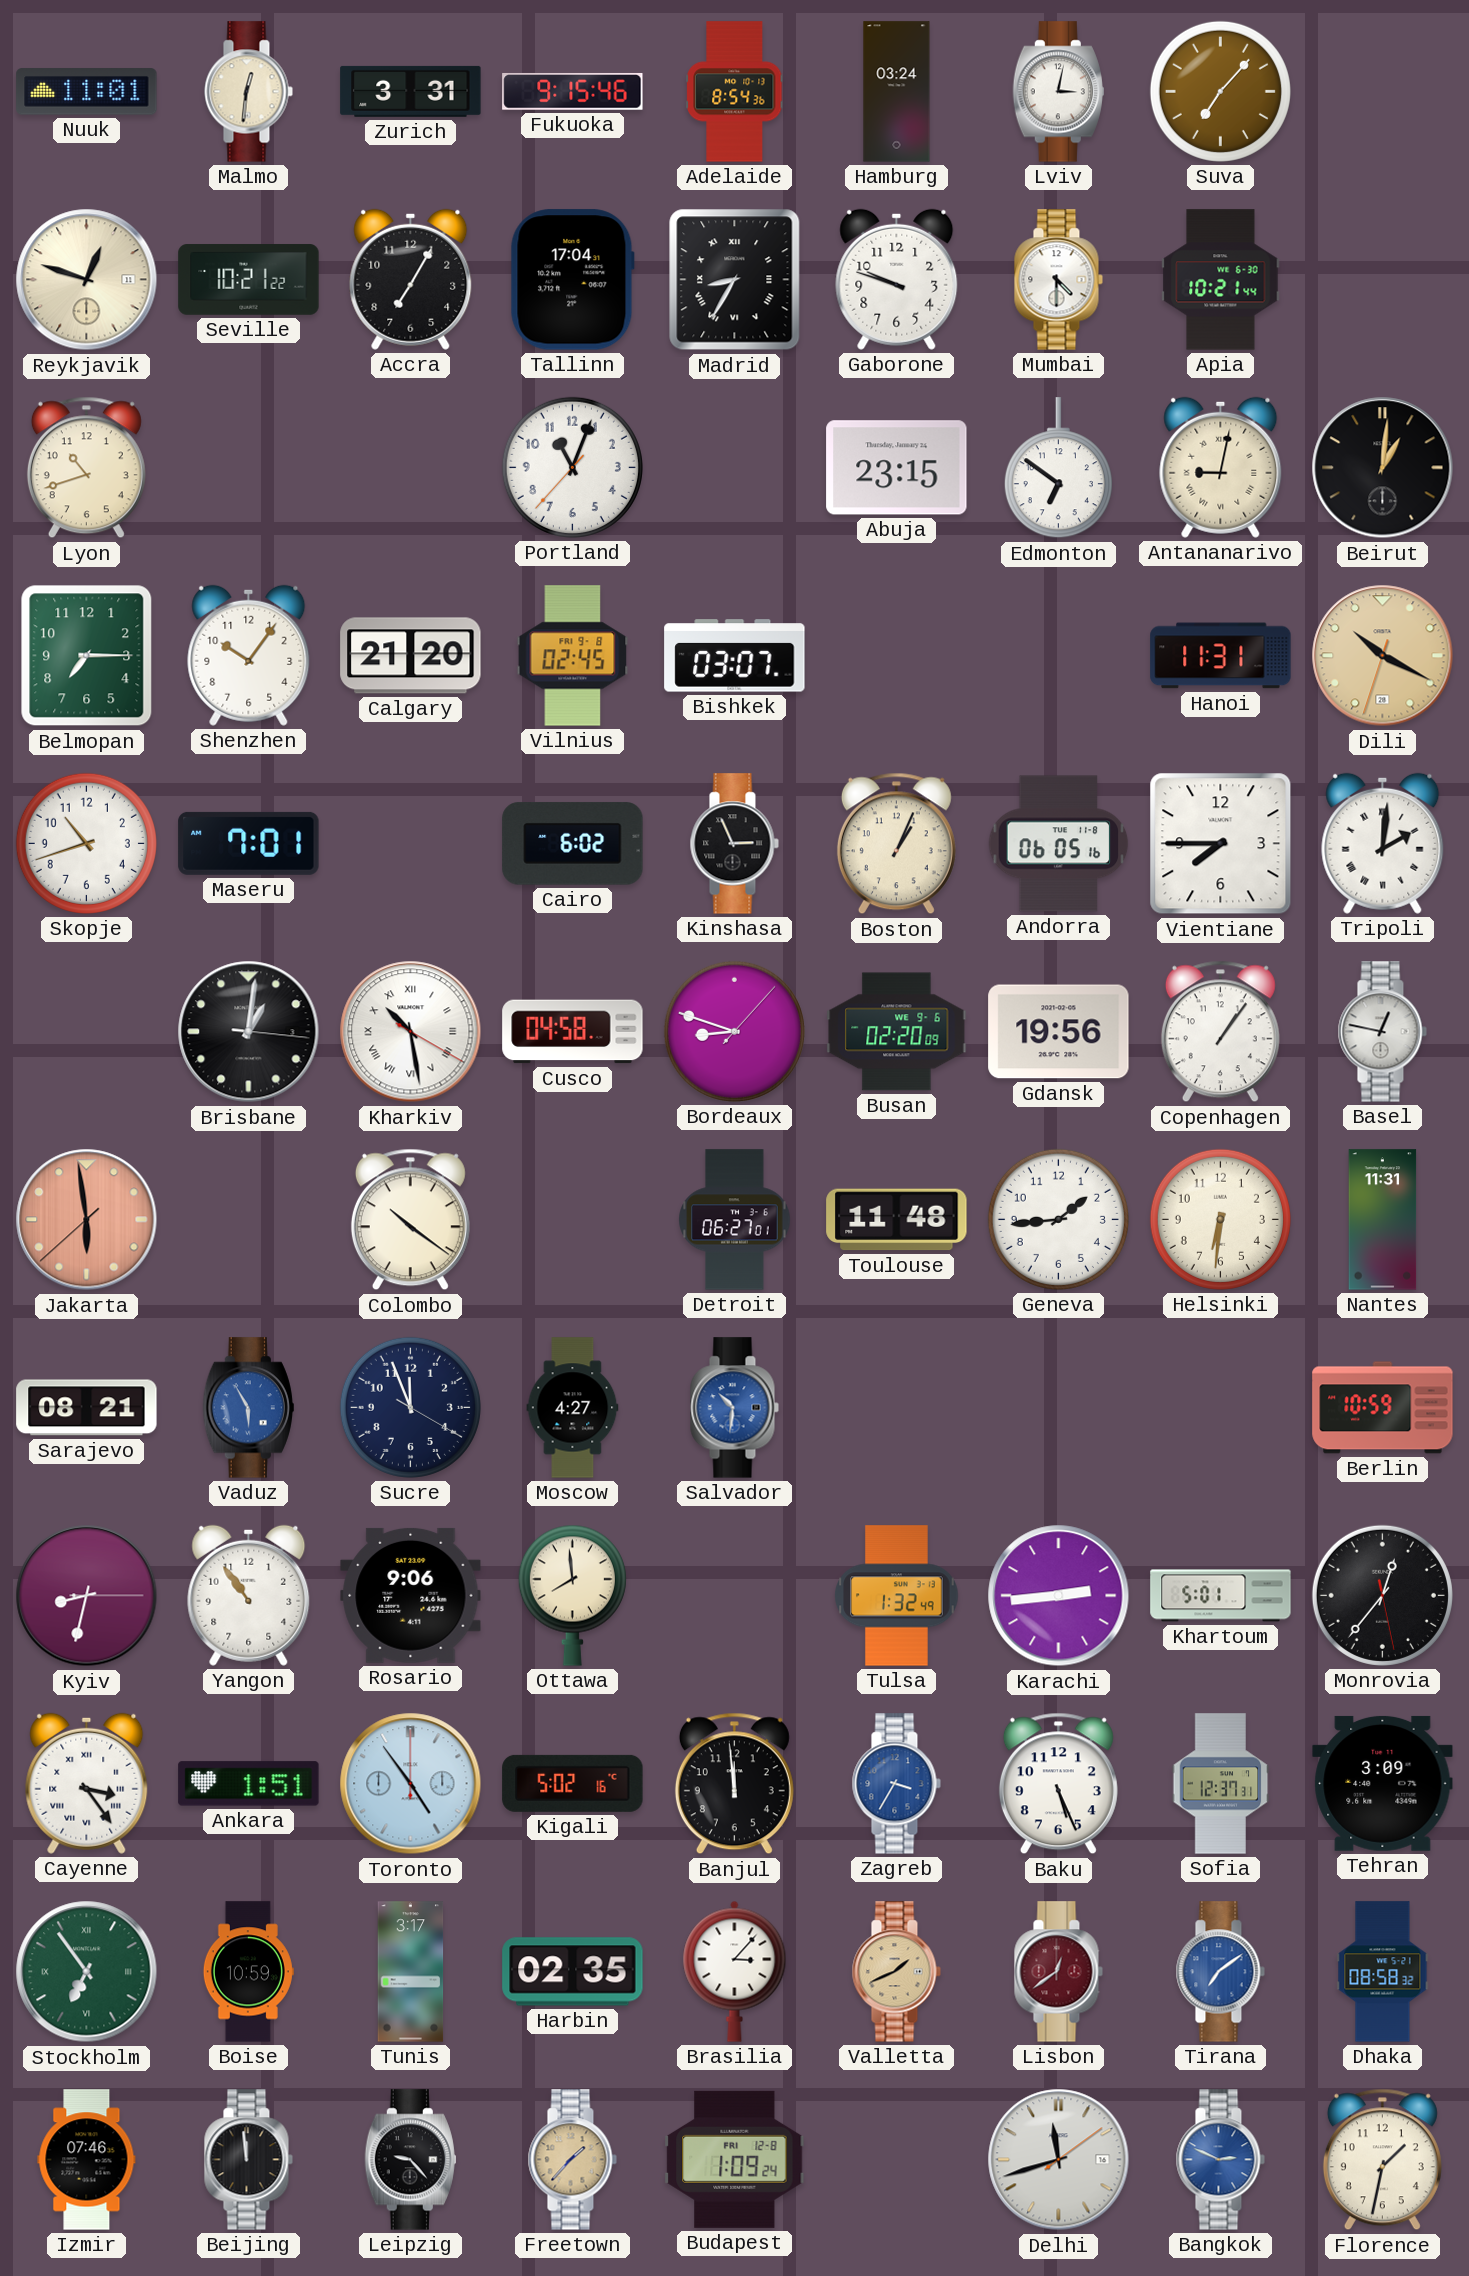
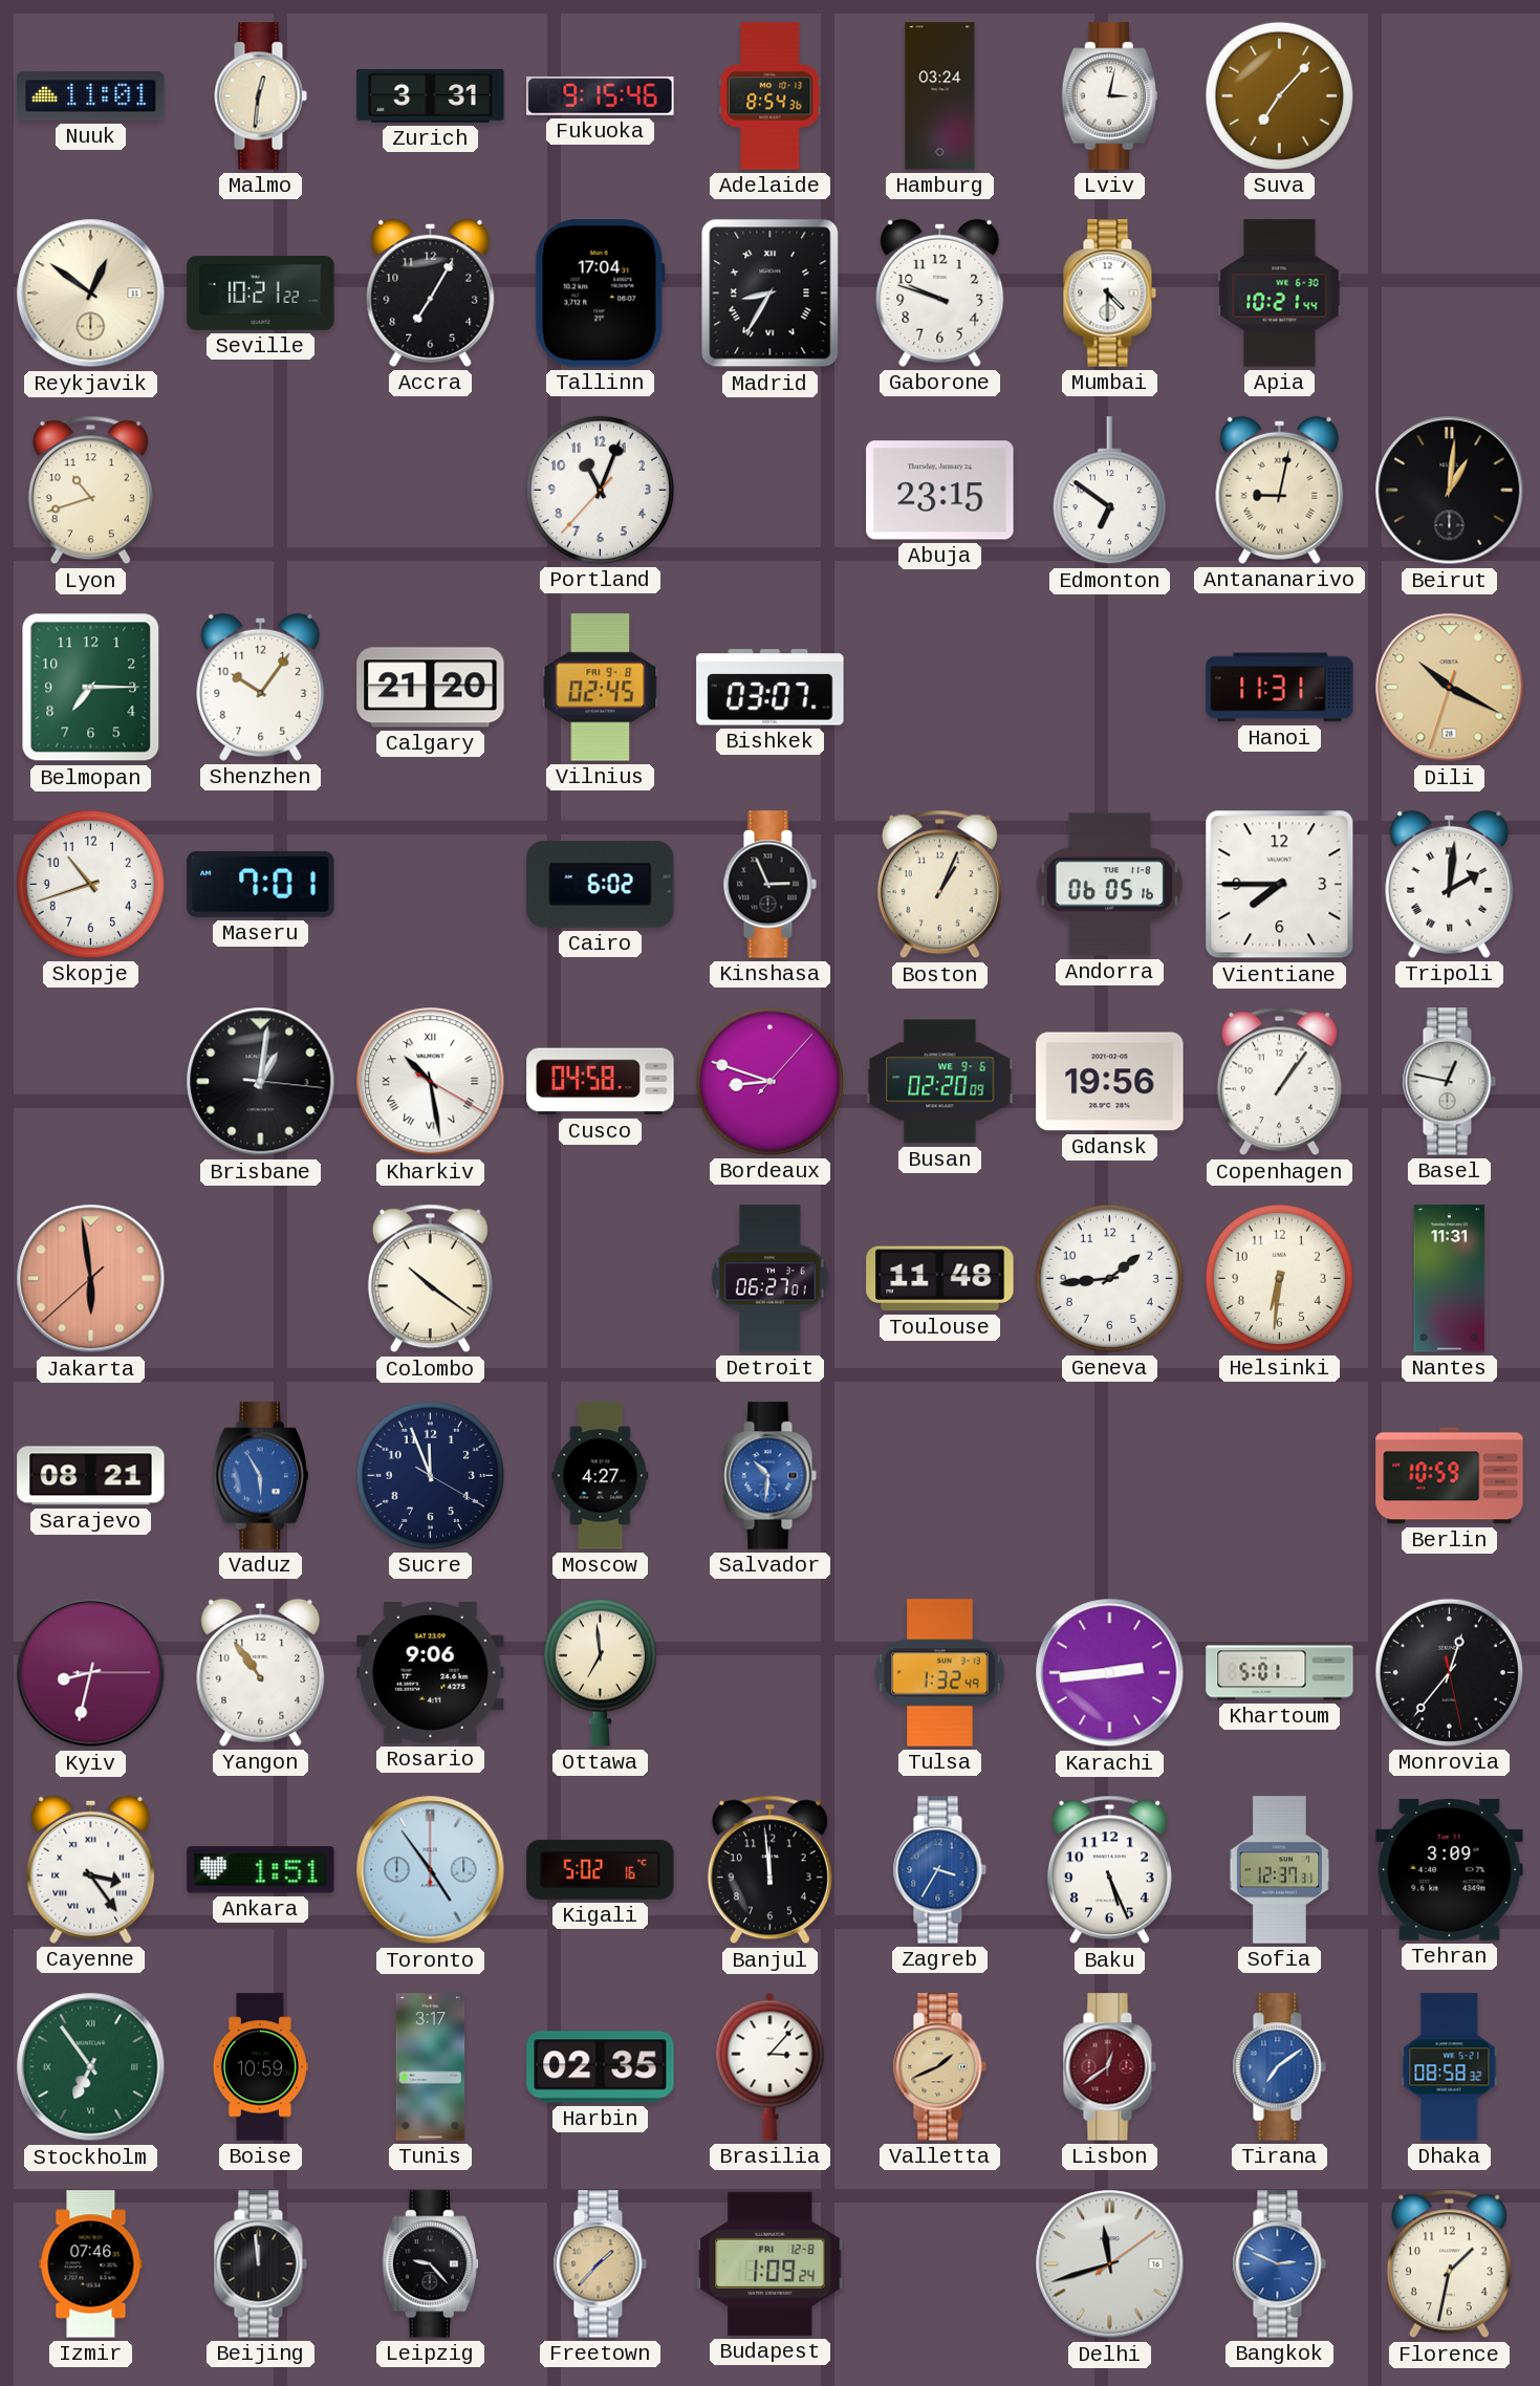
Reykjavik: 12:48 -> 12:51 (91, 294)
Ottawa: 7:59 -> 6:59 (600, 1672)
